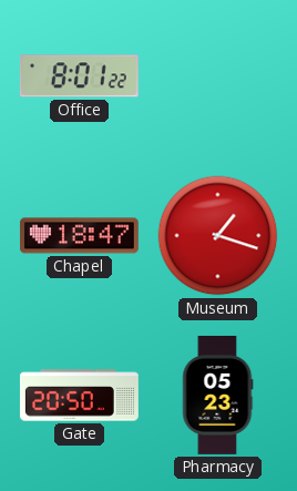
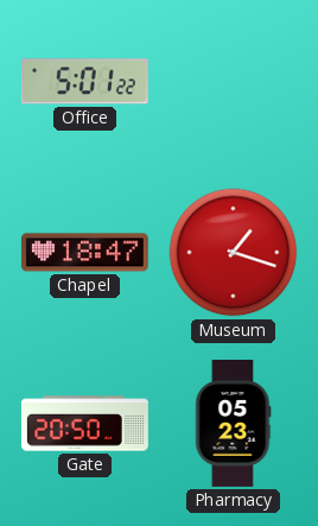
Office: 8:01 -> 5:01 (84, 82)
